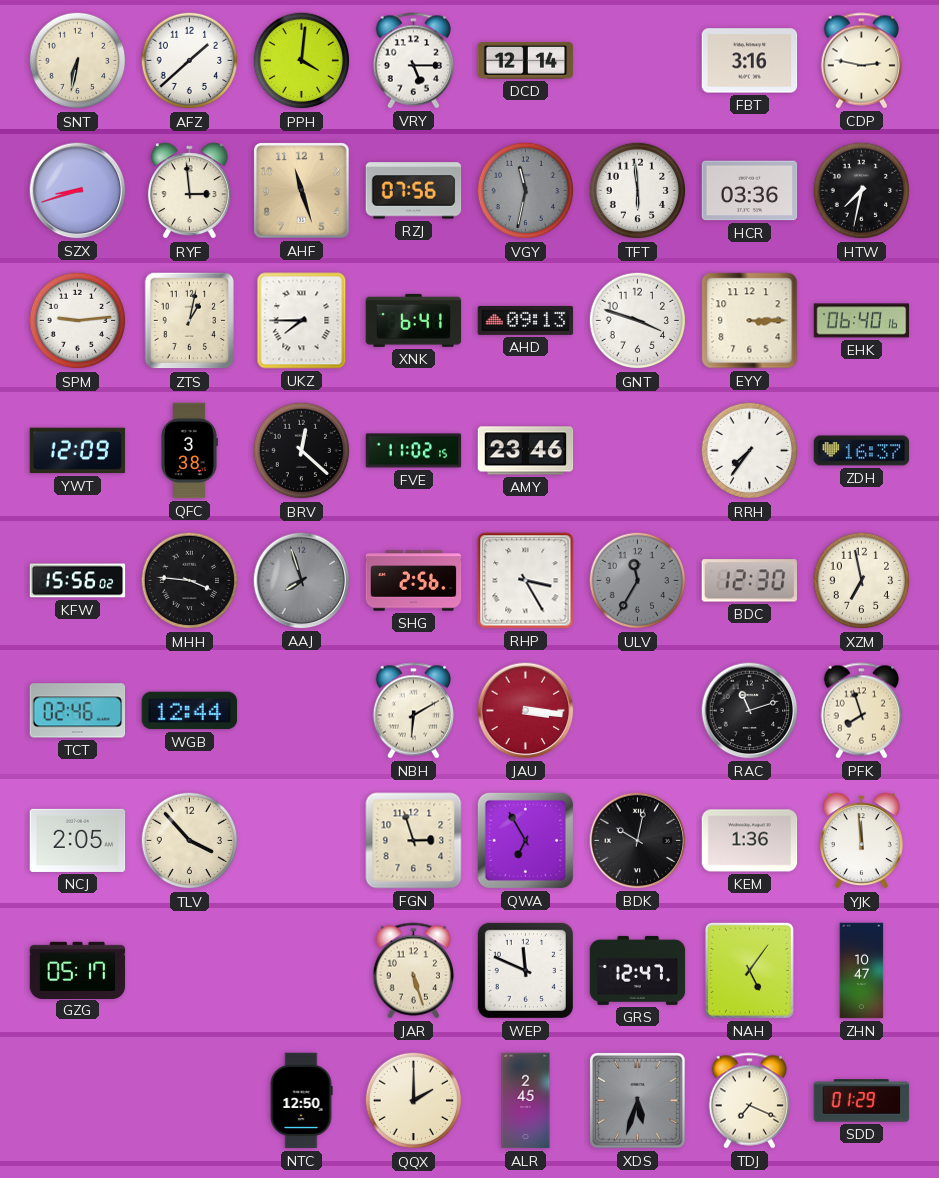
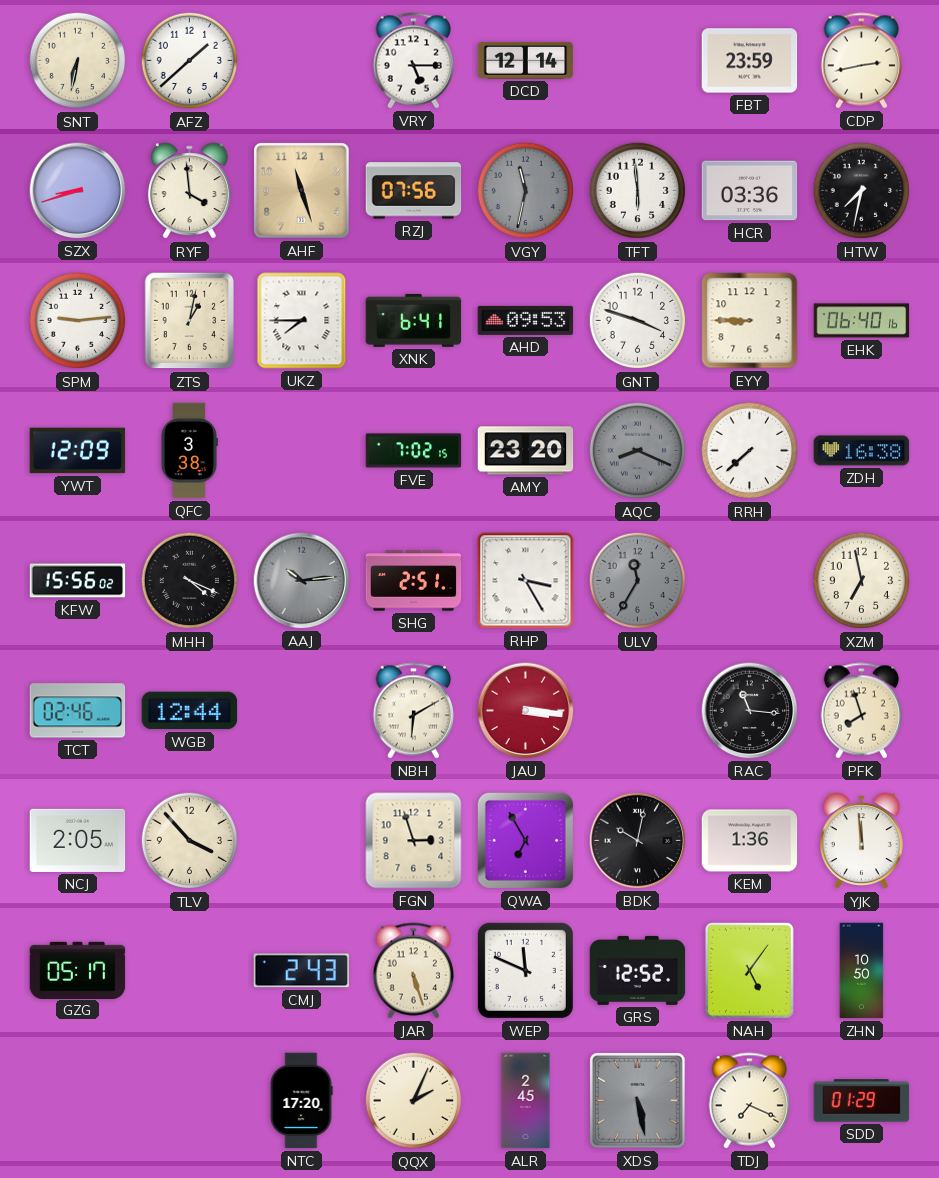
PPH: 4:01 -> none (302, 61)
FBT: 3:16 -> 23:59 (750, 61)
CDP: 2:47 -> 2:43 (862, 61)
RYF: 2:59 -> 3:59 (189, 191)
AHD: 09:13 -> 09:53 (526, 320)
EYY: 3:15 -> 8:45 (750, 321)
BRV: 12:22 -> none (302, 451)
FVE: 11:02 -> 7:02 (414, 451)
AMY: 23:46 -> 23:20 (526, 451)
AQC: none -> 8:19 (638, 451)
RRH: 7:36 -> 7:38 (750, 451)
ZDH: 16:37 -> 16:38 (862, 451)
MHH: 3:46 -> 4:19 (190, 581)
AAJ: 7:57 -> 10:14 (302, 581)
SHG: 2:56 -> 2:51 (414, 581)
BDC: 12:30 -> none (749, 581)
RAC: 11:12 -> 11:16 (750, 711)
CMJ: none -> 2:43 (301, 971)
GRS: 12:47 -> 12:52 (638, 970)
ZHN: 10:47 -> 10:50 (862, 971)
NTC: 12:50 -> 17:20 (301, 1101)
QQX: 2:00 -> 2:04 (414, 1101)
XDS: 5:33 -> 5:28 (638, 1101)
